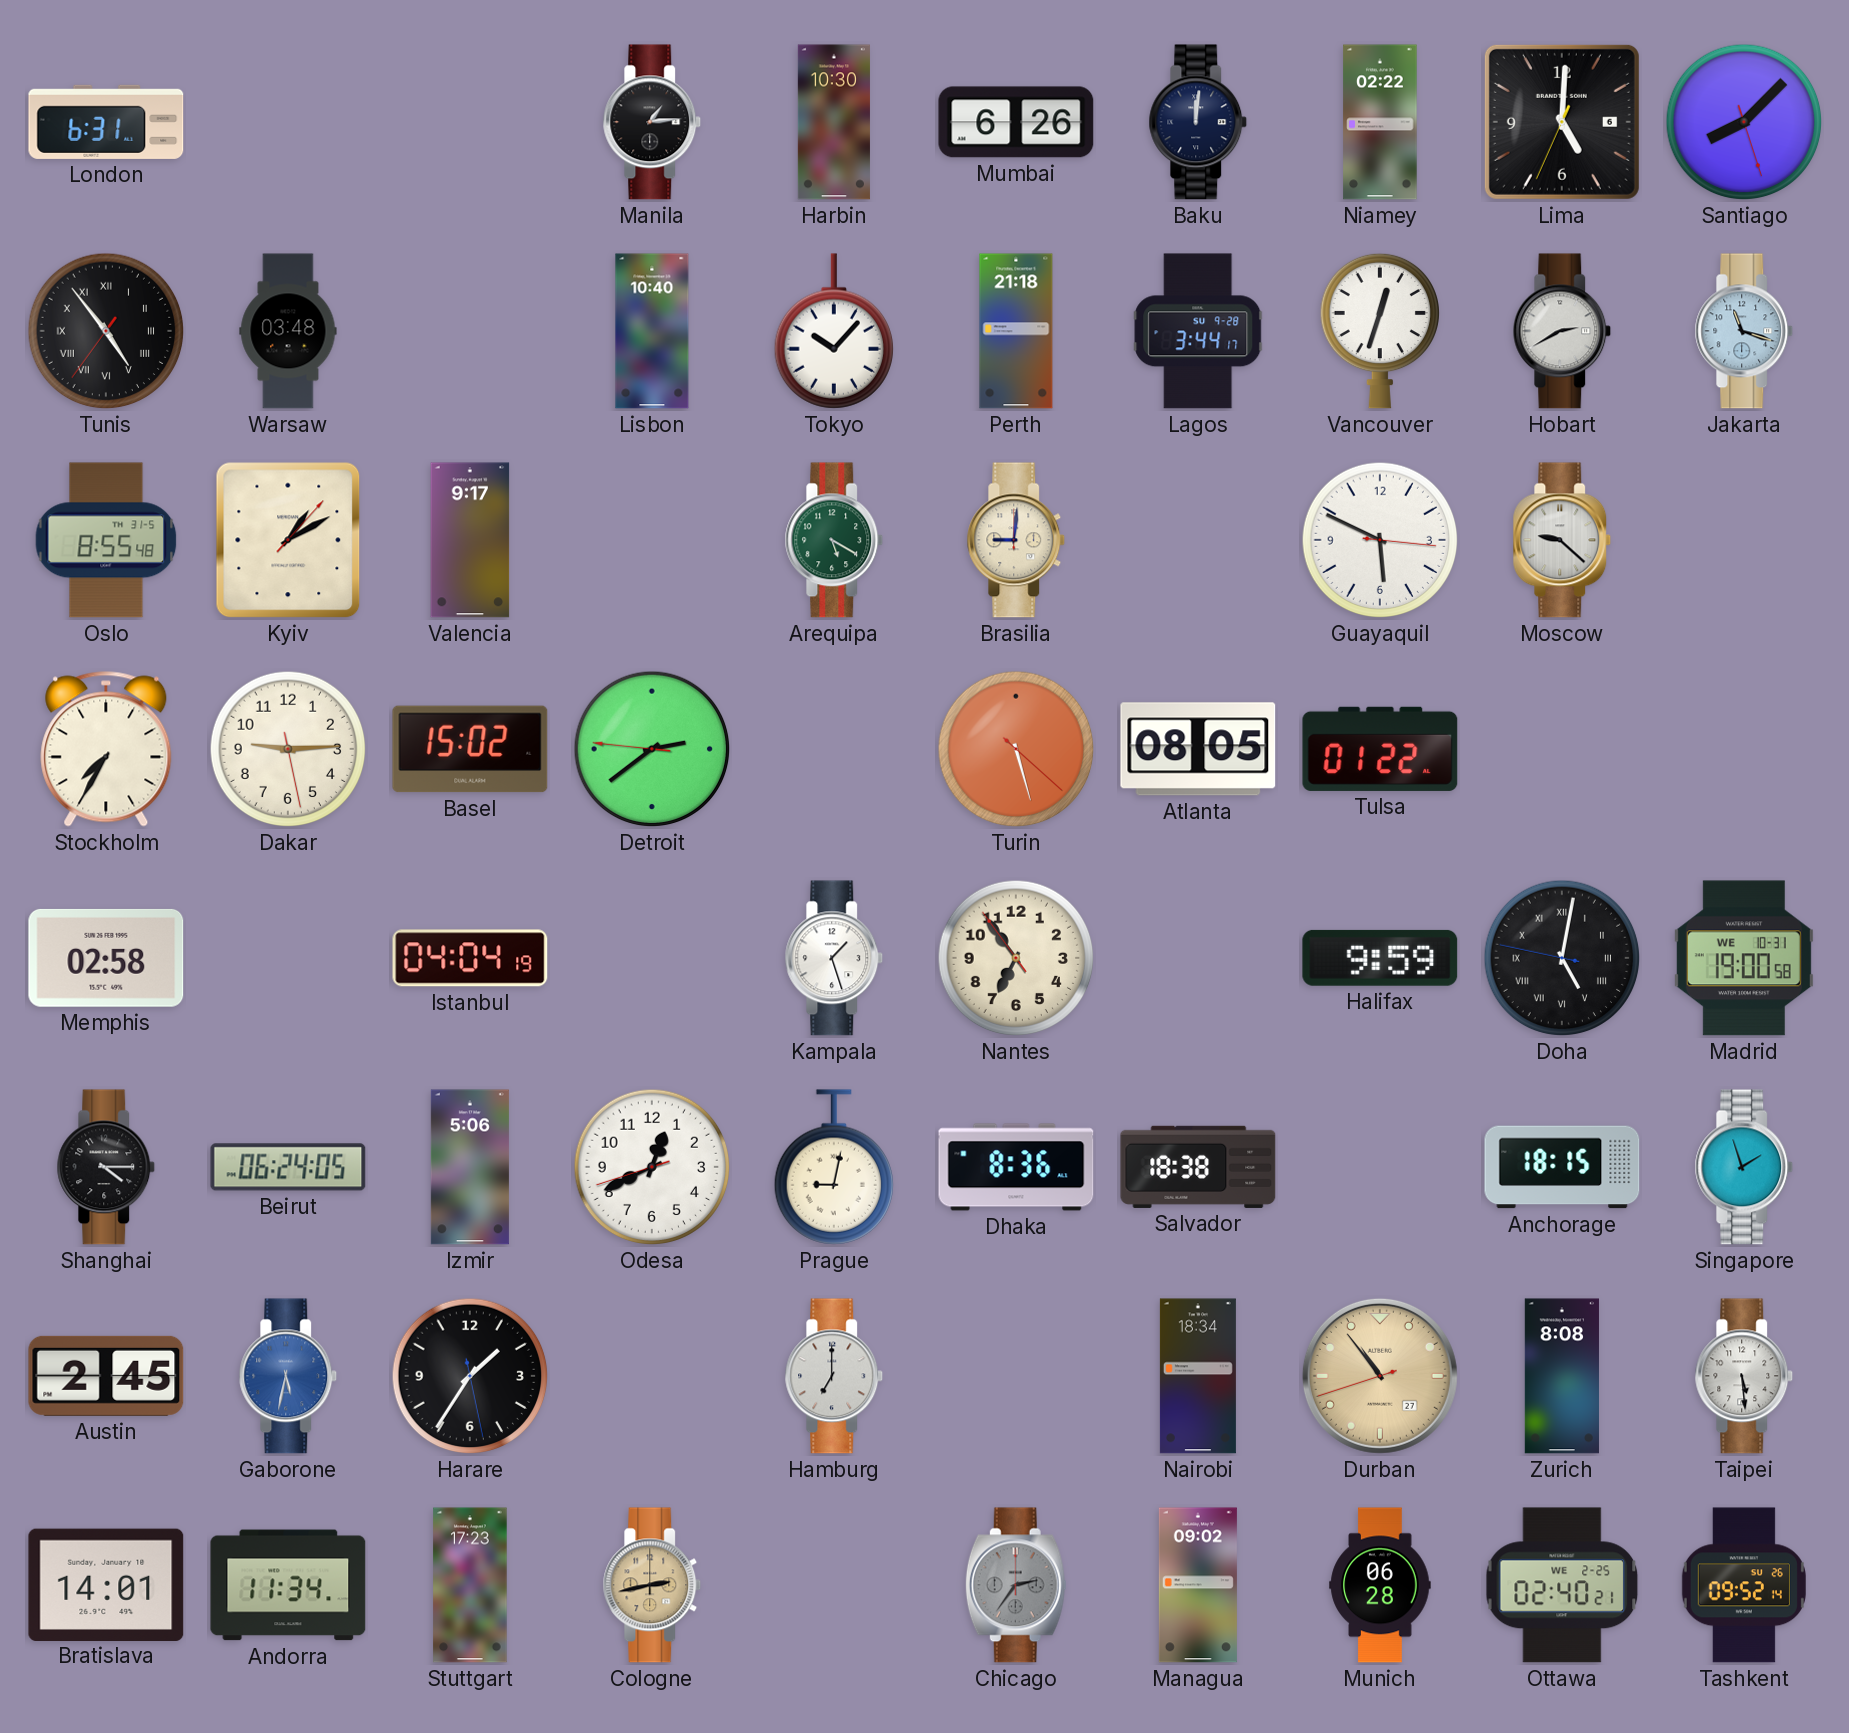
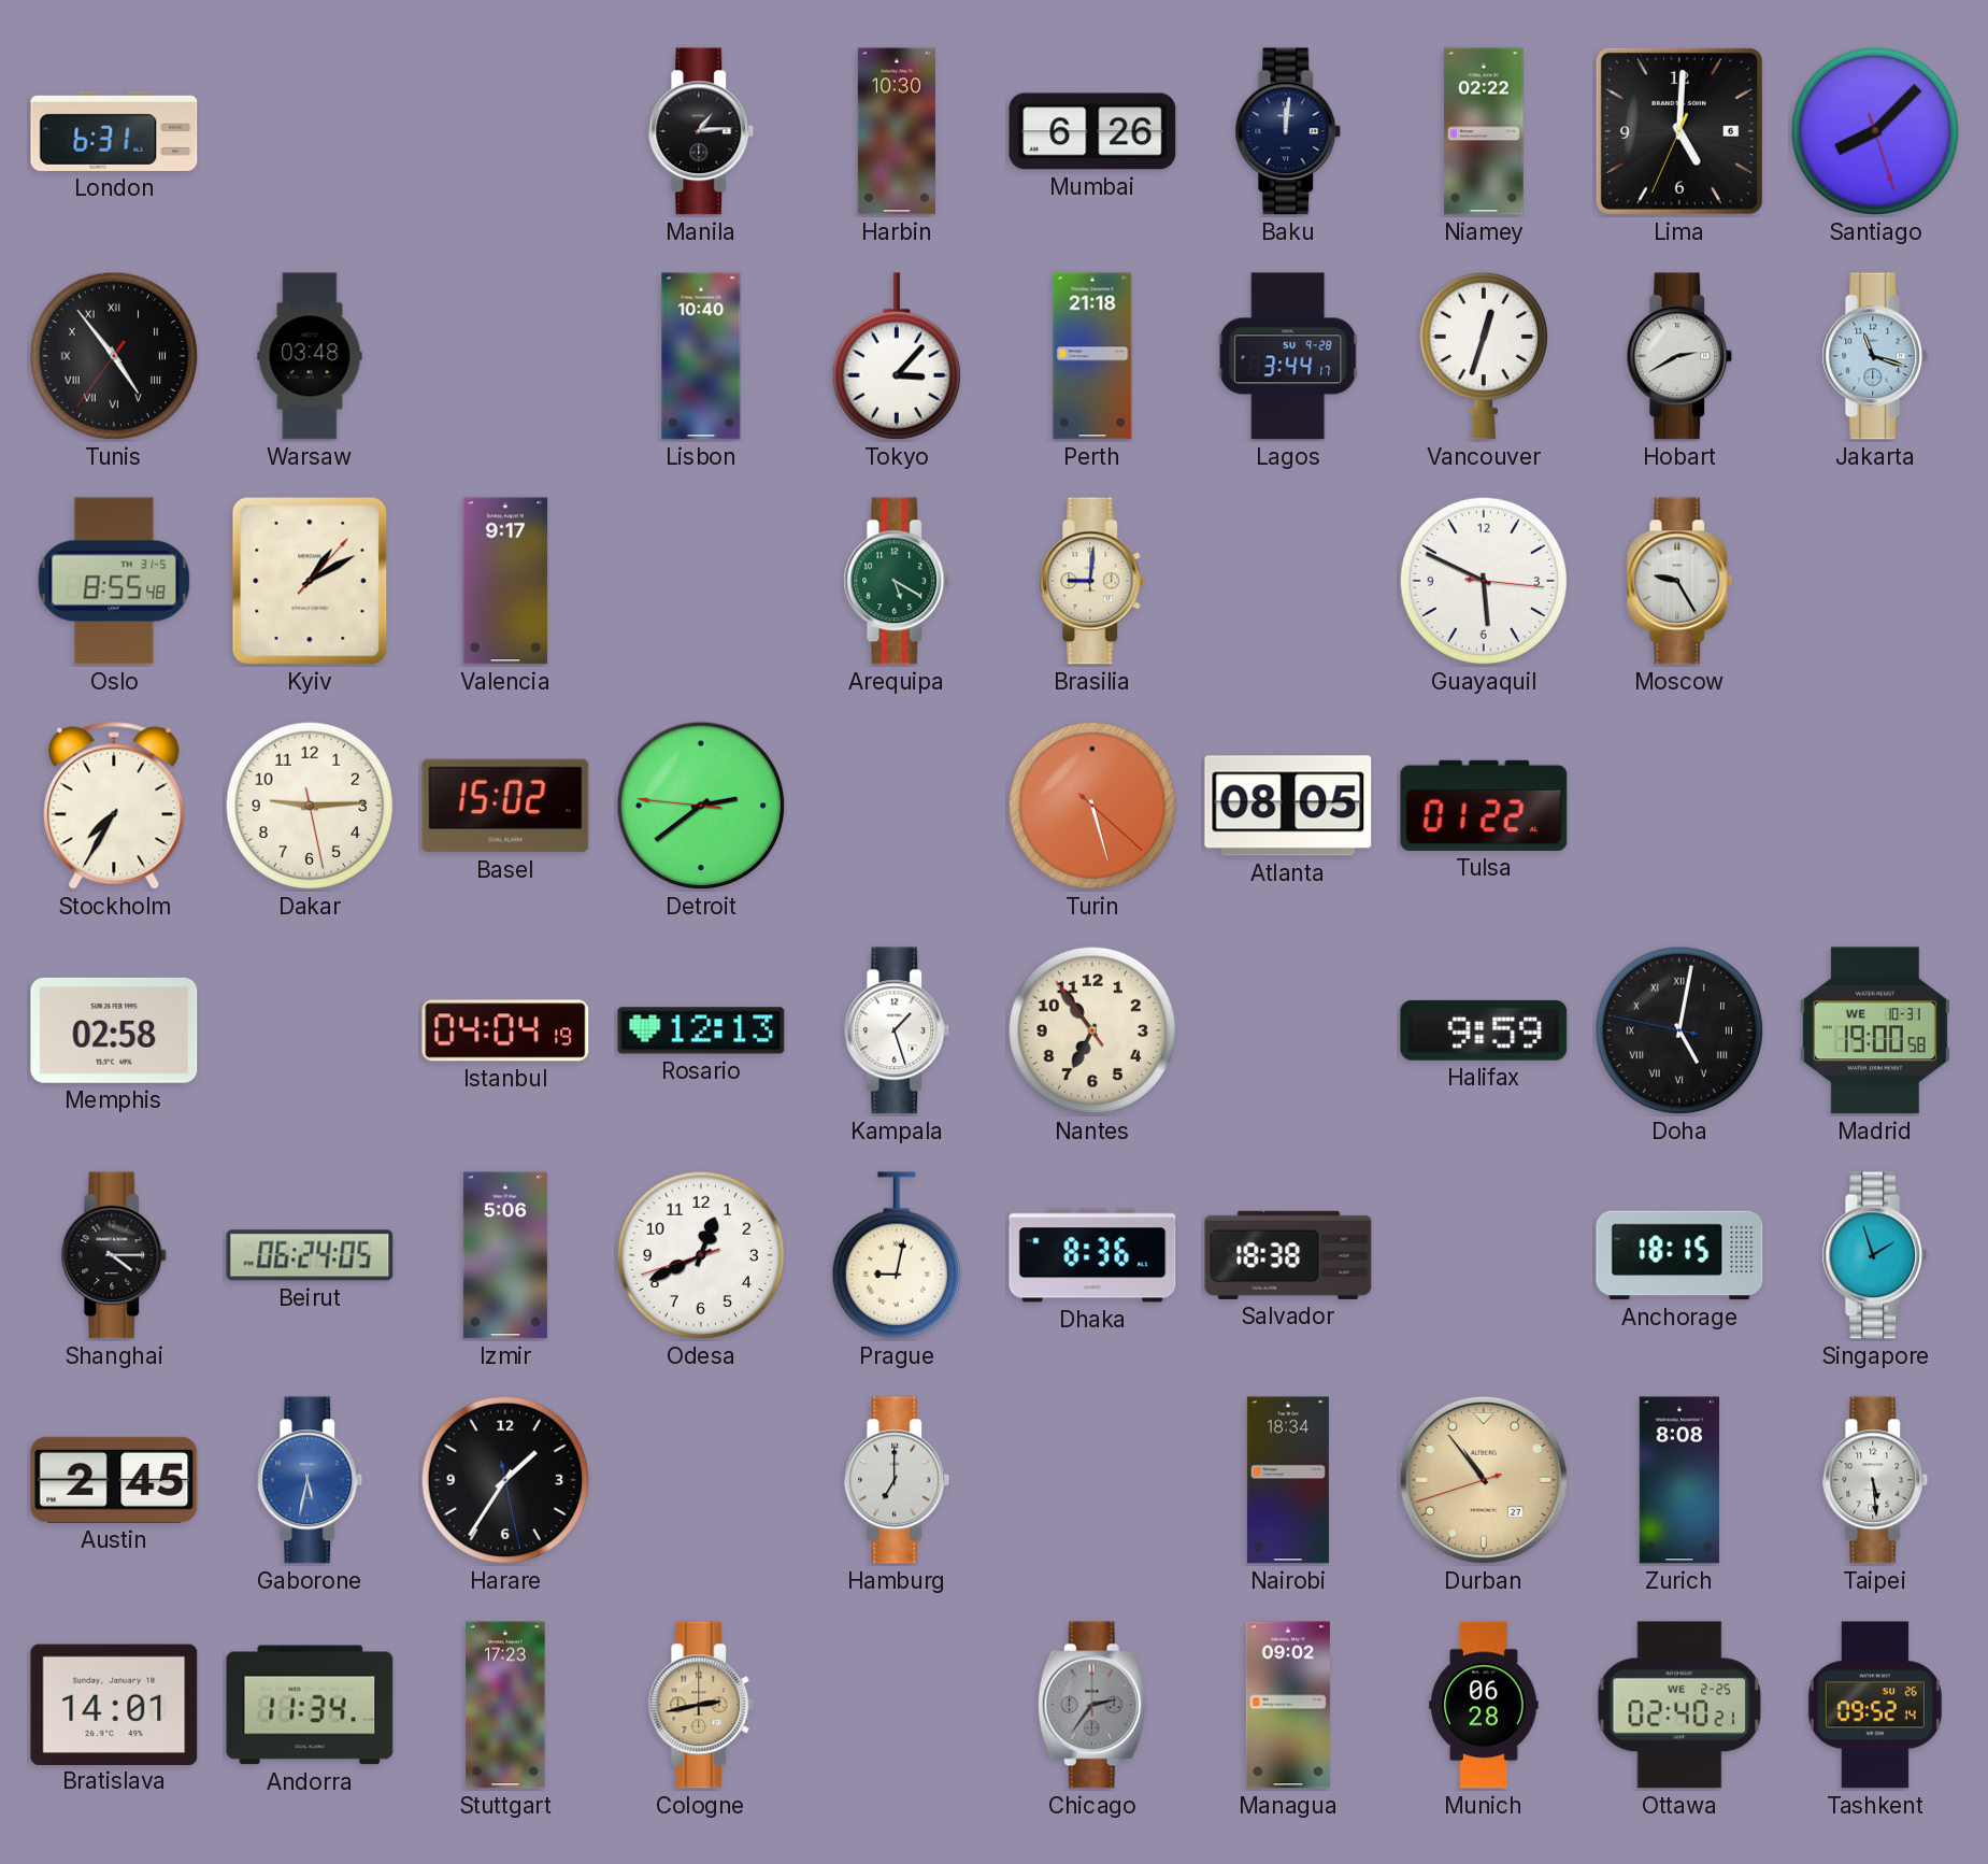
Tokyo: 10:07 -> 3:07 (896, 356)
Moscow: 9:22 -> 9:25 (1679, 581)
Rosario: none -> 12:13 (701, 1030)
